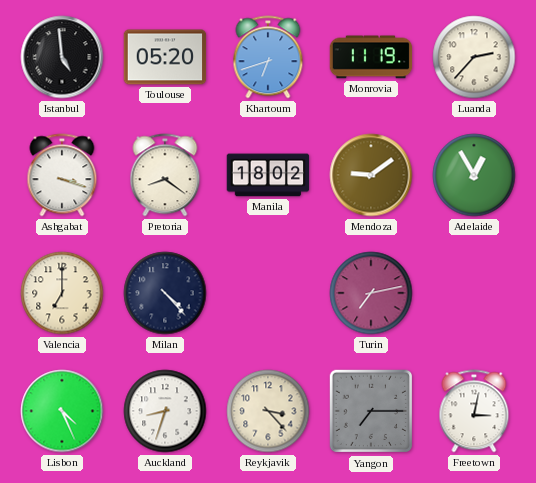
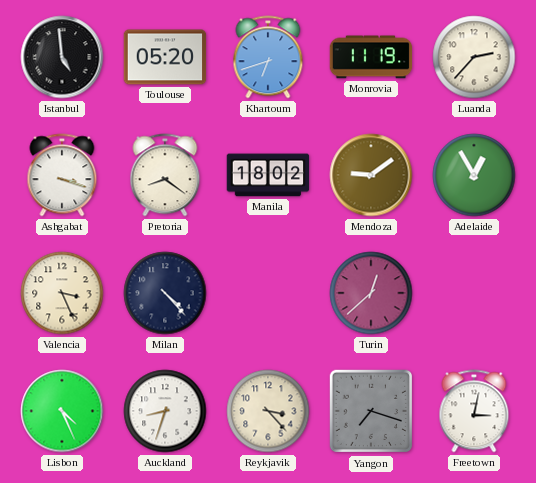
Valencia: 7:00 -> 3:26 (62, 293)
Turin: 7:13 -> 12:38 (371, 293)
Yangon: 7:15 -> 7:18 (371, 411)
